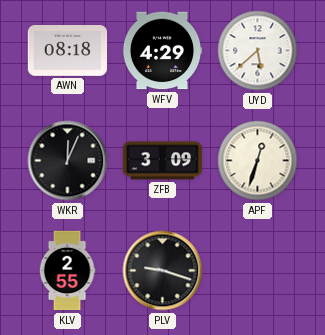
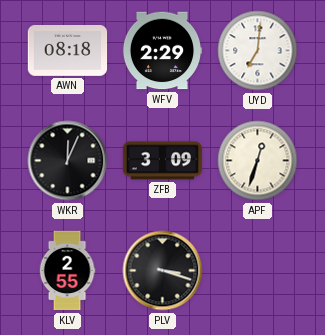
WFV: 4:29 -> 2:29 (162, 51)
UYD: 5:38 -> 7:01 (258, 51)
PLV: 9:18 -> 3:18 (163, 271)
